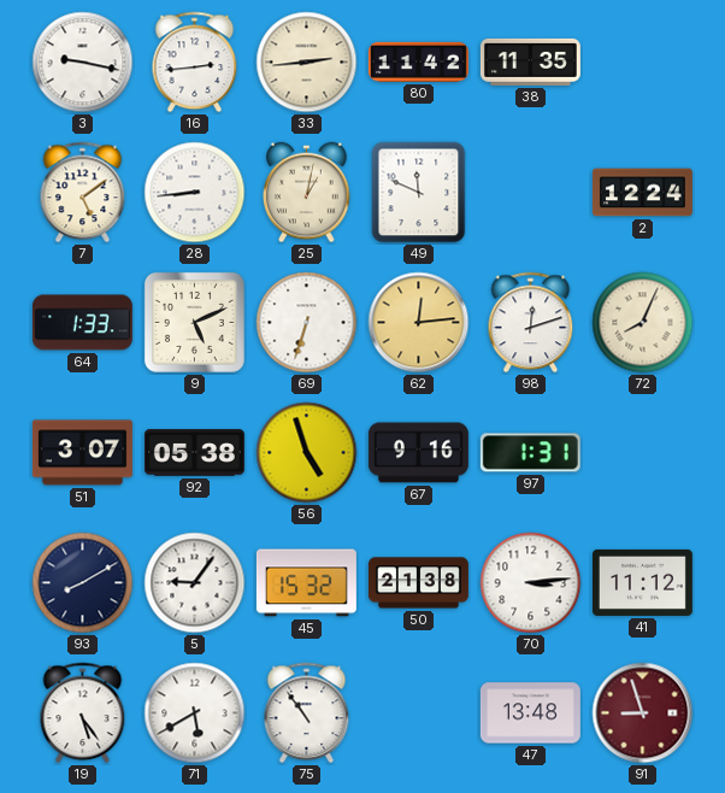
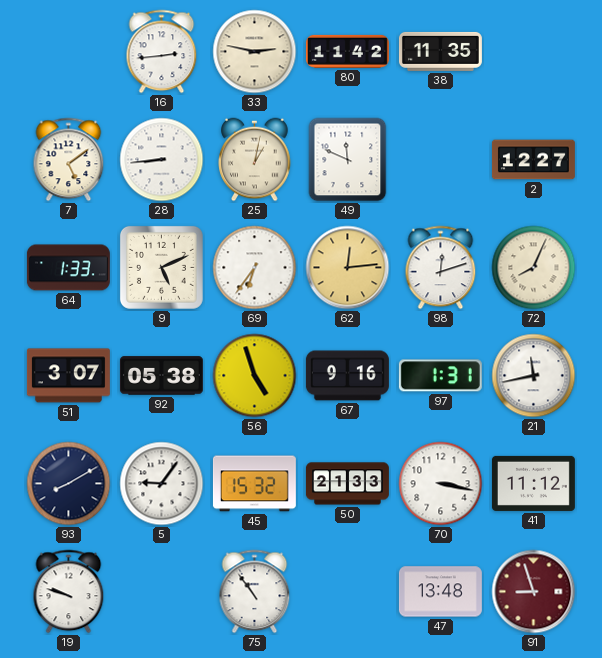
3: 9:17 -> none (83, 63)
33: 2:44 -> 2:47 (255, 52)
2: 12:24 -> 12:27 (533, 160)
69: 6:33 -> 6:36 (255, 268)
21: none -> 11:43 (534, 376)
50: 21:38 -> 21:33 (347, 484)
70: 3:14 -> 3:17 (441, 484)
19: 5:24 -> 9:48 (69, 592)
71: 5:40 -> none (195, 713)
